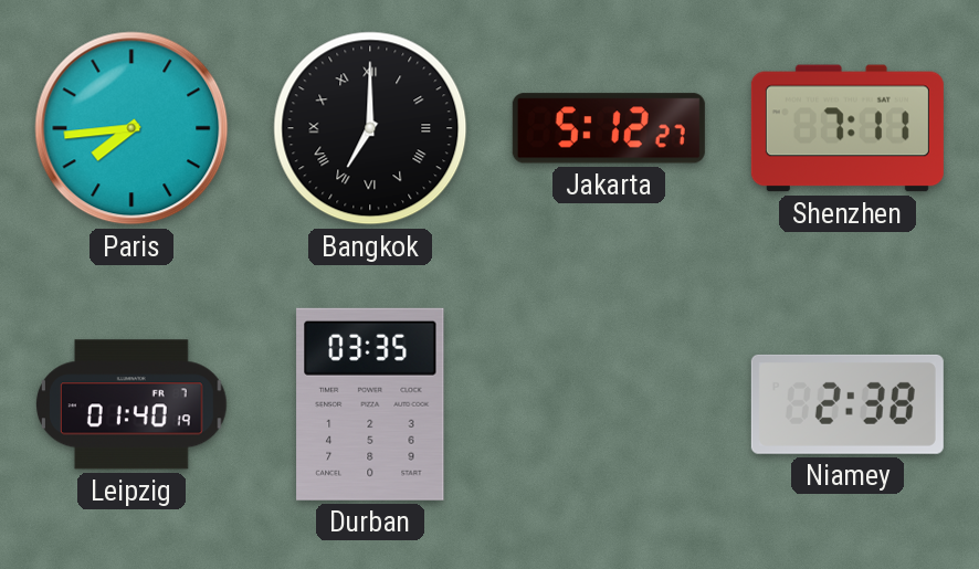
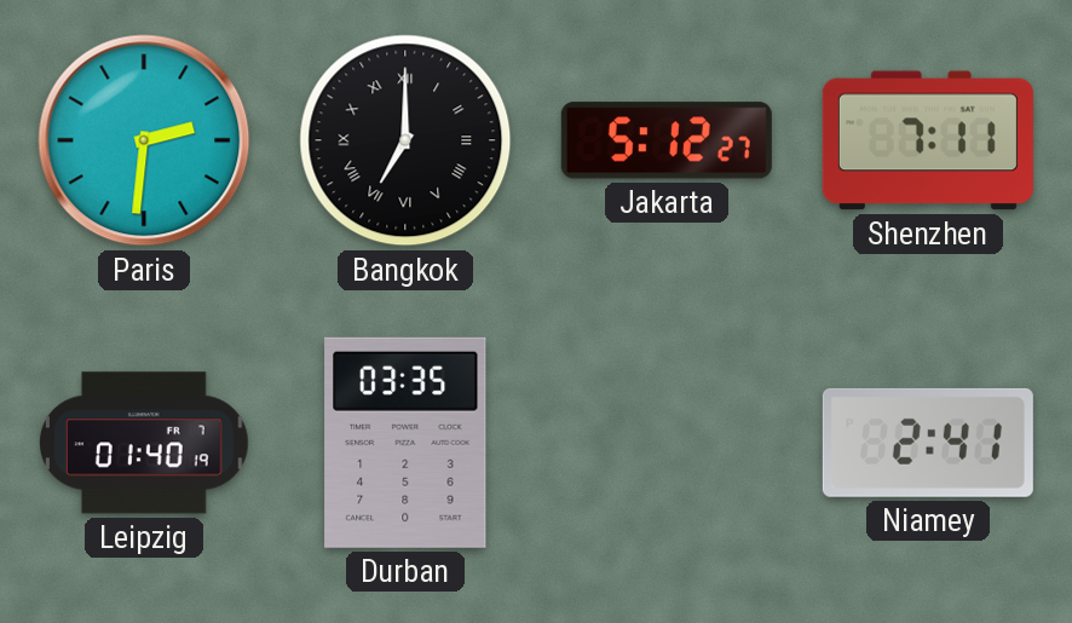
Paris: 7:44 -> 2:31 (144, 140)
Niamey: 2:38 -> 2:41 (928, 443)
